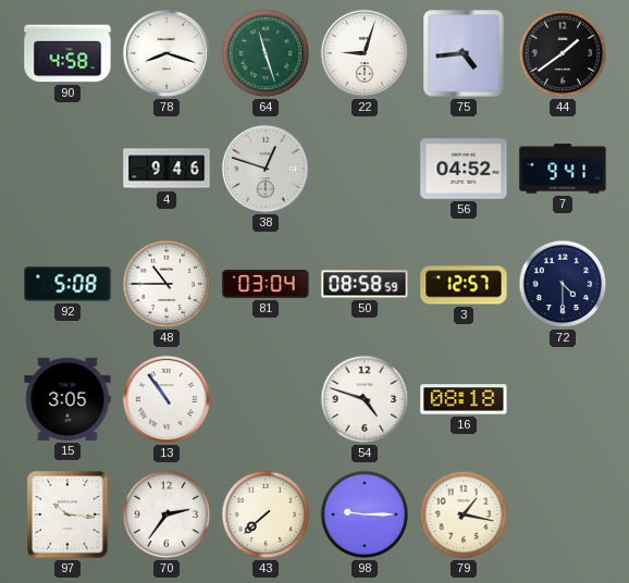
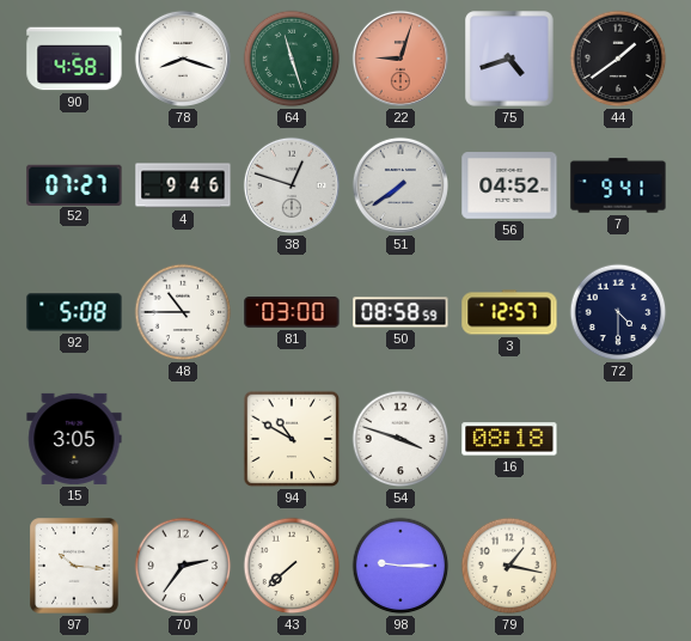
22 dial: white -> salmon (400, 59)
75: 4:44 -> 4:42 (509, 59)
52: none -> 07:27 (74, 184)
51: none -> 7:39 (400, 185)
81: 03:04 -> 03:00 (292, 313)
13: 10:54 -> none (166, 399)
94: none -> 10:50 (292, 439)
54: 4:48 -> 3:48 (400, 439)
